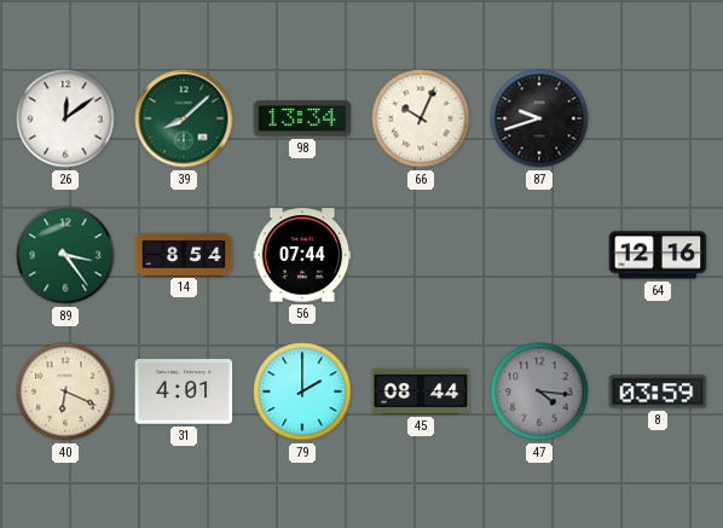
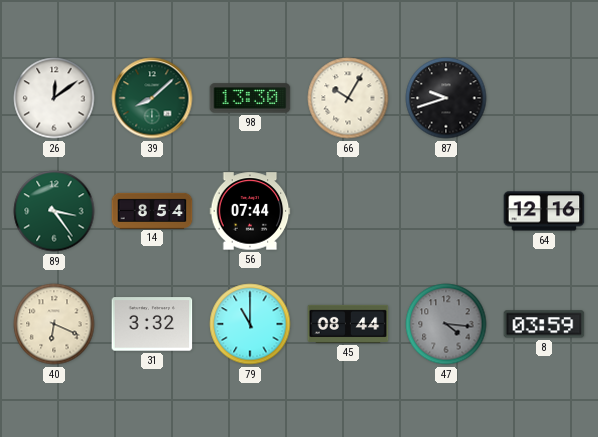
98: 13:34 -> 13:30 (250, 98)
66: 10:04 -> 10:05 (348, 98)
31: 4:01 -> 3:32 (152, 324)
79: 2:00 -> 11:00 (250, 324)
